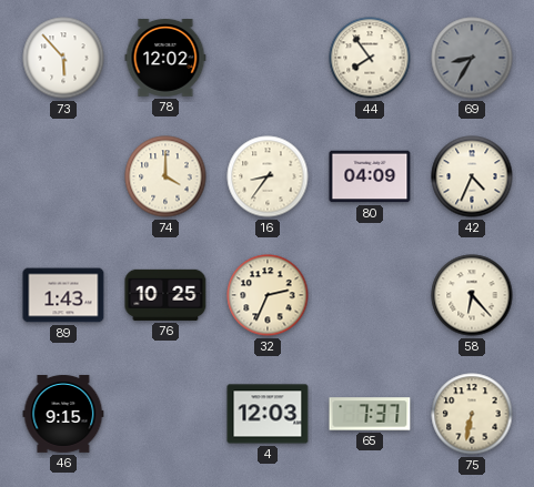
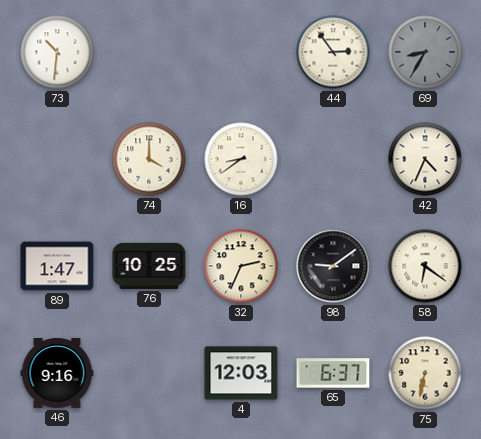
73: 5:53 -> 10:31 (57, 52)
78: 12:02 -> none (165, 59)
44: 7:54 -> 2:54 (333, 52)
16: 8:36 -> 8:39 (241, 159)
80: 04:09 -> none (370, 176)
89: 1:43 -> 1:47 (57, 266)
98: none -> 9:09 (333, 266)
58: 6:23 -> 6:21 (425, 266)
46: 9:15 -> 9:16 (57, 373)
65: 7:37 -> 6:37 (333, 373)
